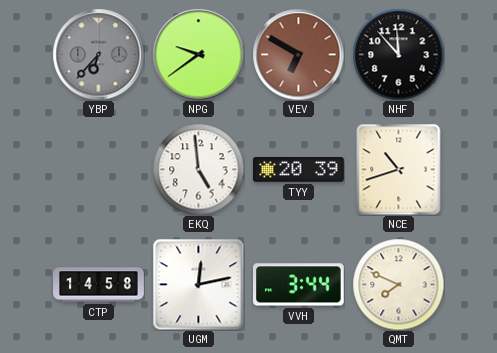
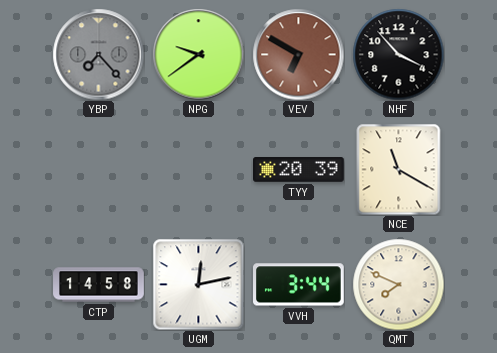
YBP: 6:37 -> 7:23 (98, 54)
NHF: 11:53 -> 3:53 (398, 54)
EKQ: 4:59 -> none (198, 169)
NCE: 10:42 -> 11:20 (399, 169)
